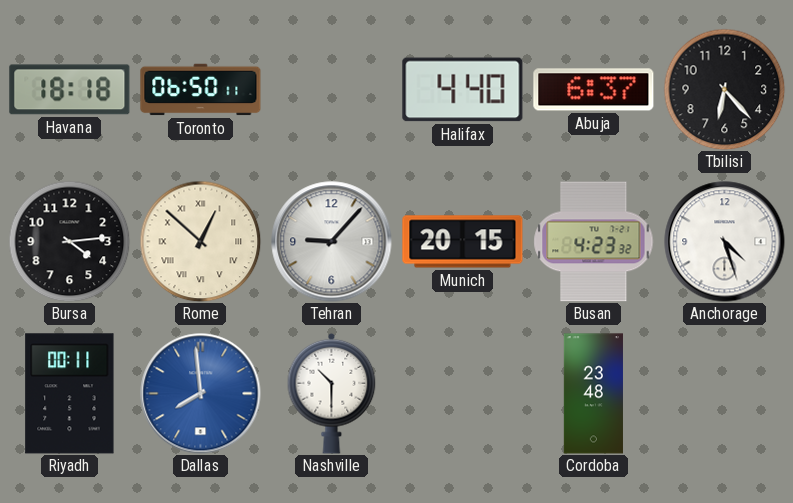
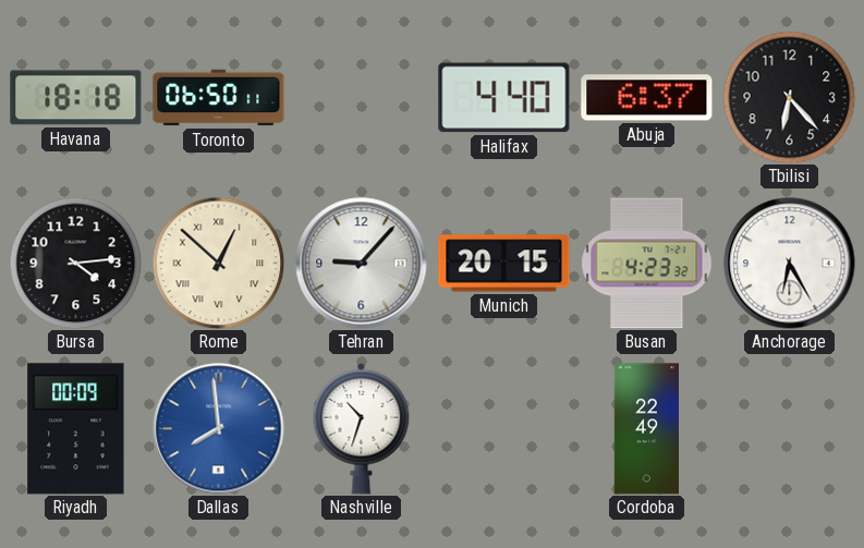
Anchorage: 4:27 -> 6:25 (790, 264)
Riyadh: 00:11 -> 00:09 (76, 429)
Nashville: 10:30 -> 10:33 (362, 428)
Cordoba: 23:48 -> 22:49 (646, 429)
